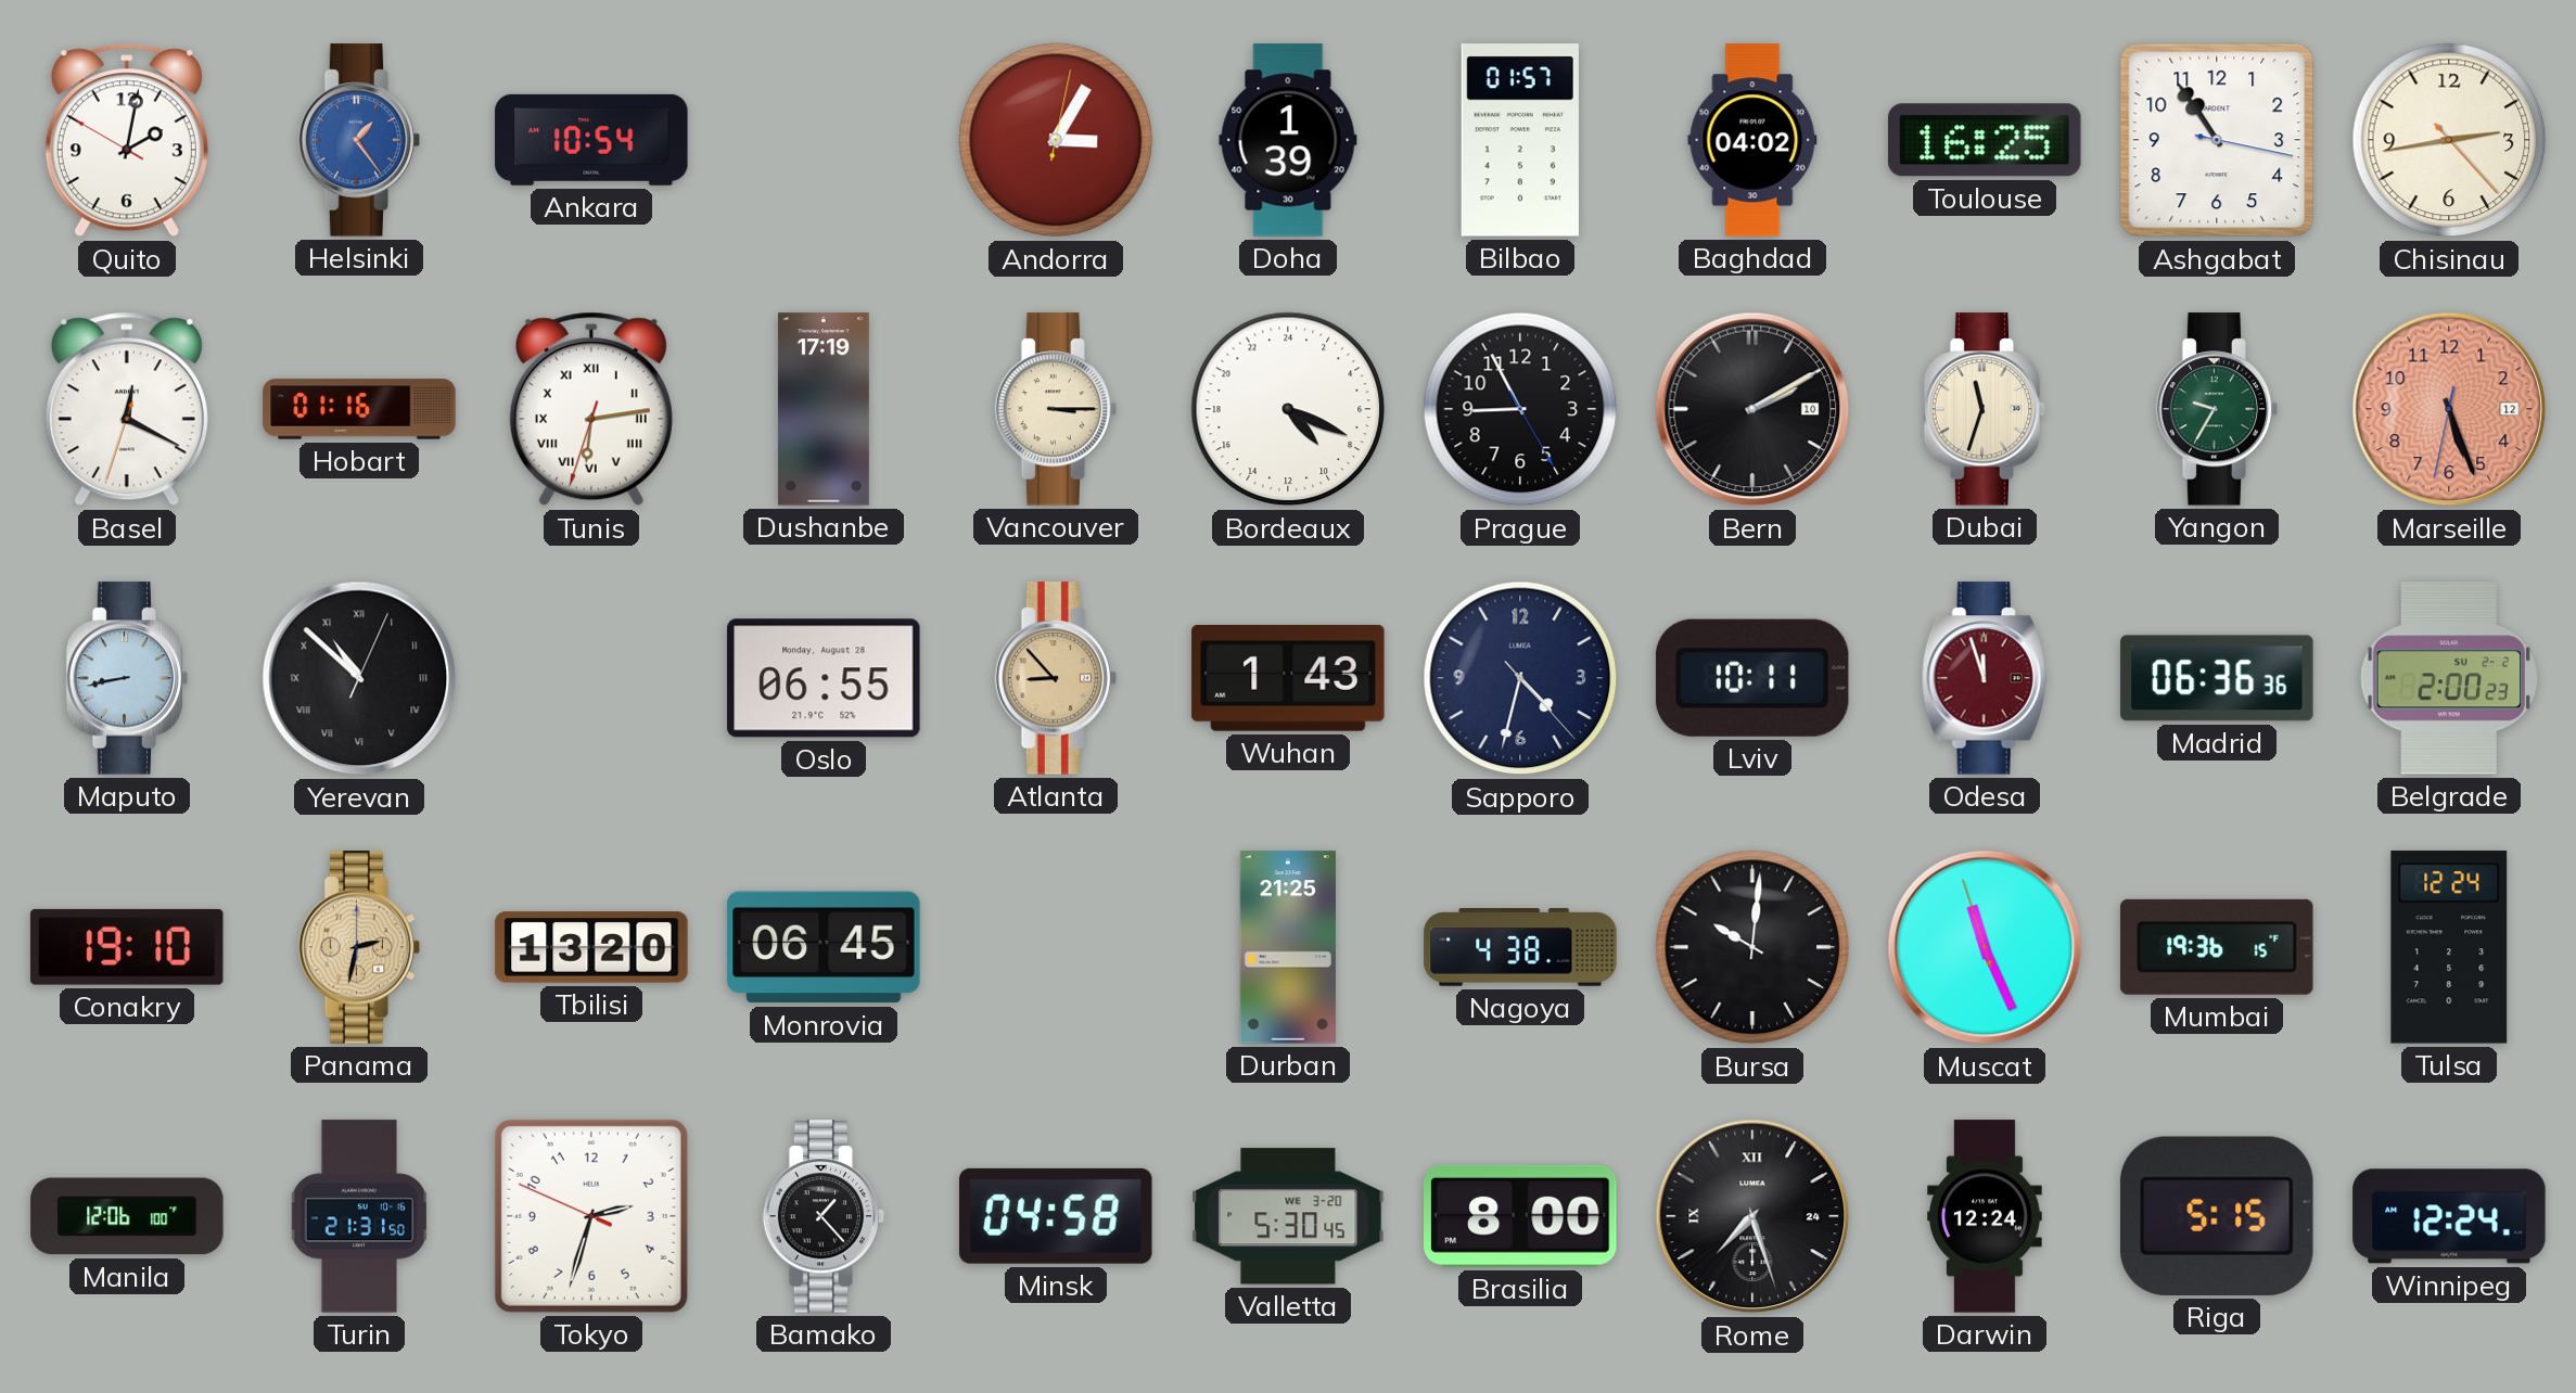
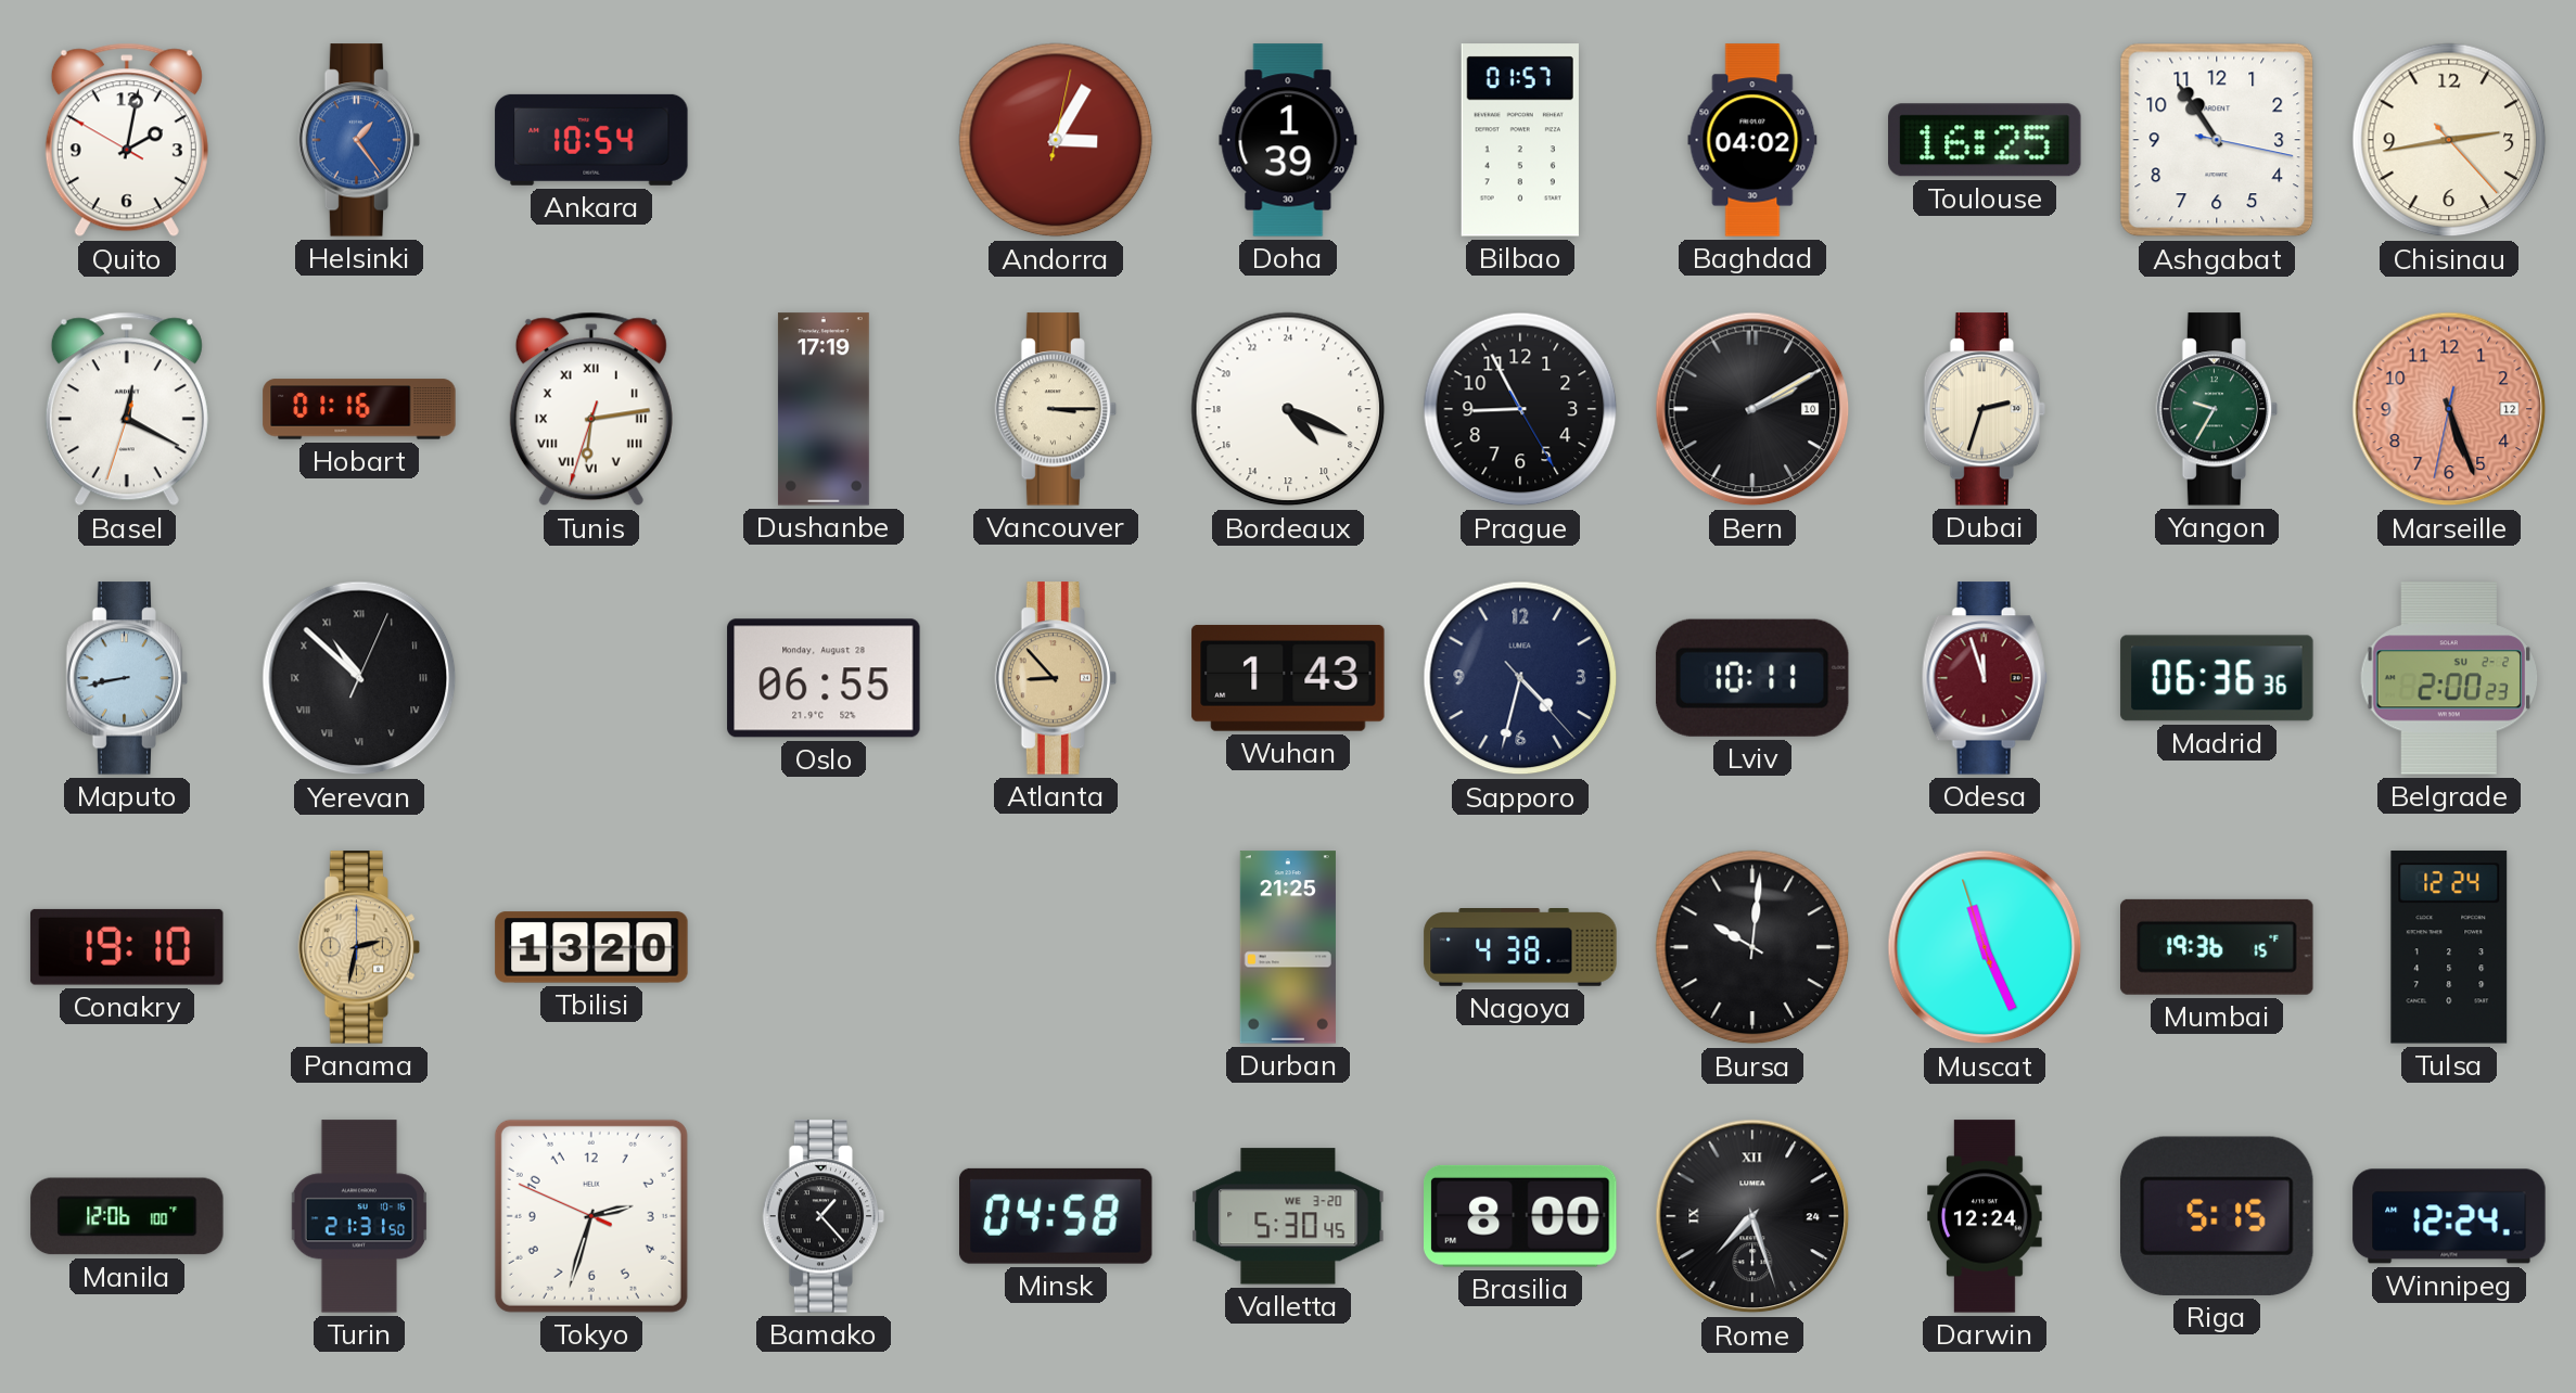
Dubai: 11:33 -> 2:33 (1985, 409)
Monrovia: 06:45 -> none (824, 947)
